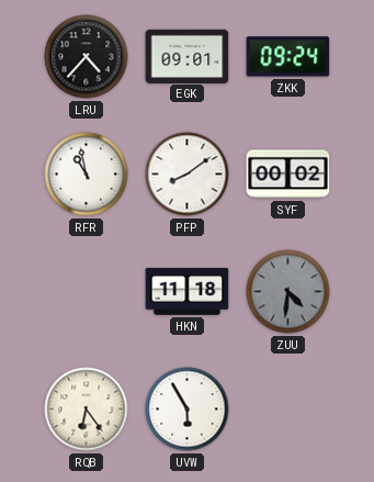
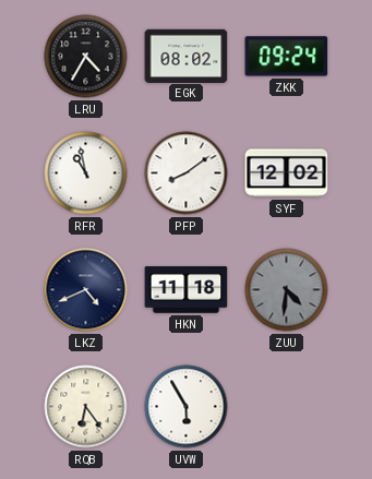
LRU: 4:37 -> 4:35 (86, 57)
EGK: 09:01 -> 08:02 (187, 56)
SYF: 00:02 -> 12:02 (287, 173)
LKZ: none -> 4:41 (86, 290)
